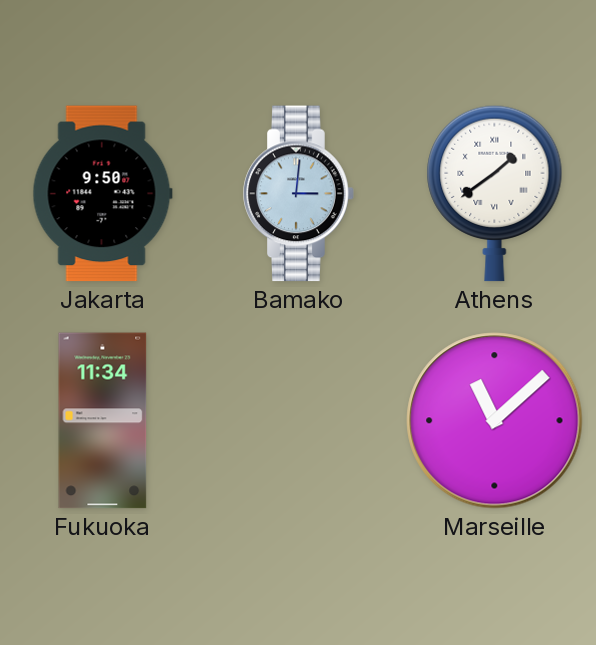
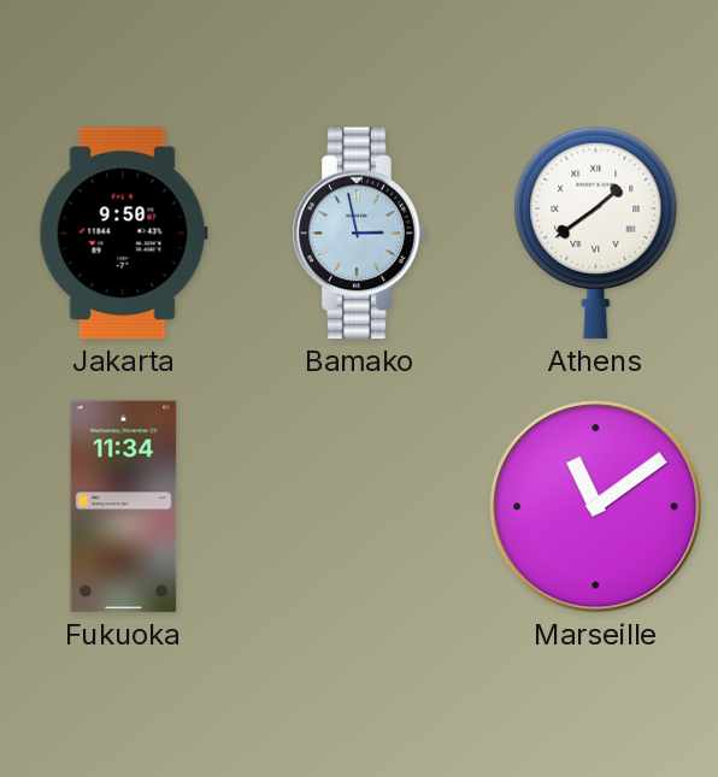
Bamako: 3:01 -> 2:58 (360, 234)
Marseille: 11:08 -> 11:09 (596, 507)
